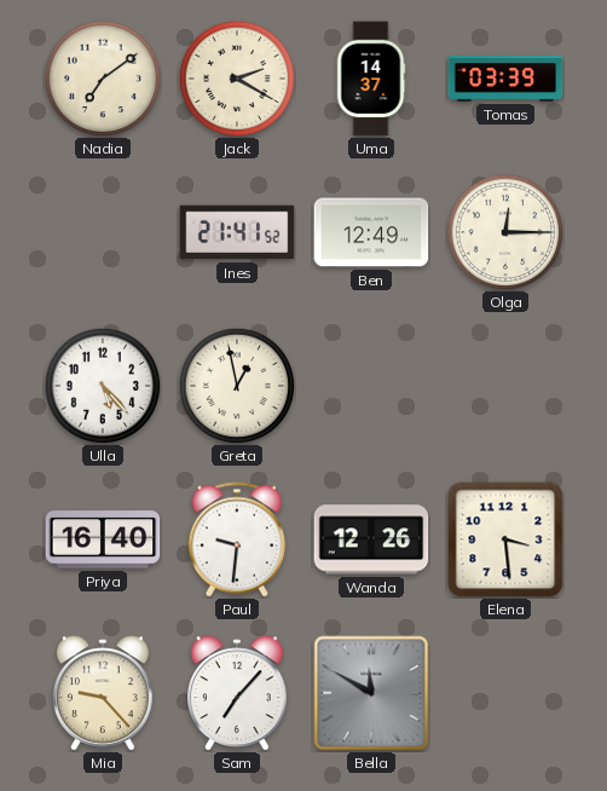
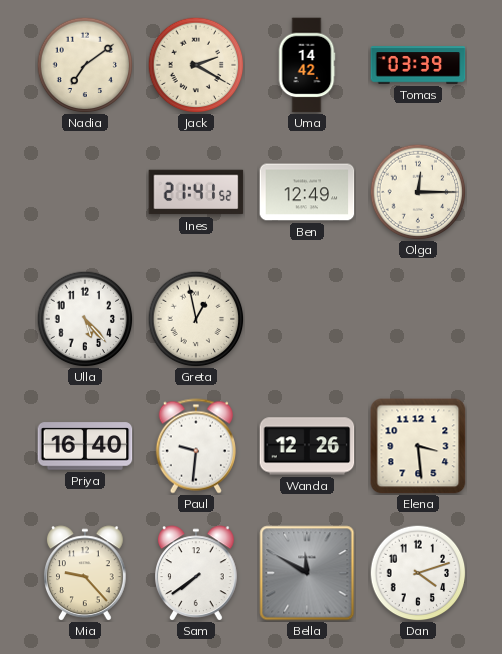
Uma: 14:37 -> 14:42 (307, 65)
Sam: 7:07 -> 7:39 (197, 573)
Dan: none -> 4:12 (418, 573)
